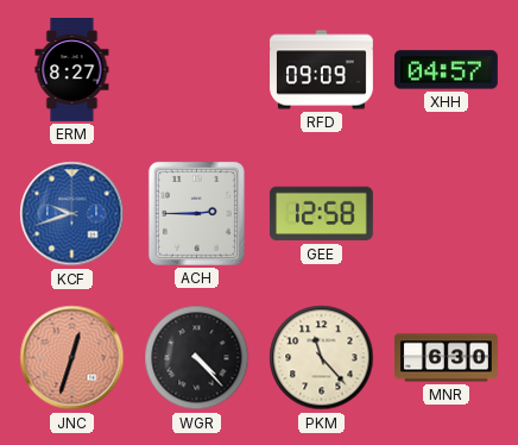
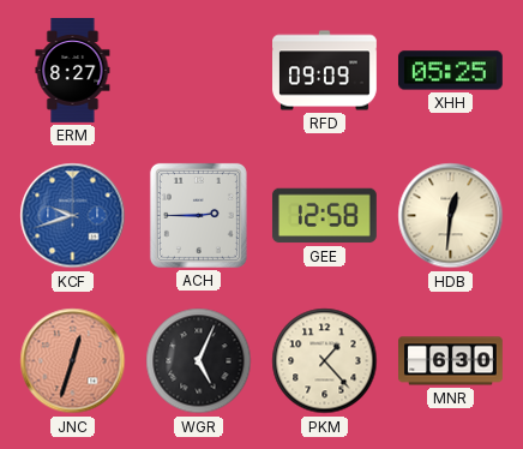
XHH: 04:57 -> 05:25 (450, 71)
HDB: none -> 12:31 (451, 216)
WGR: 4:23 -> 5:04 (199, 361)
PKM: 11:23 -> 1:23 (325, 361)
